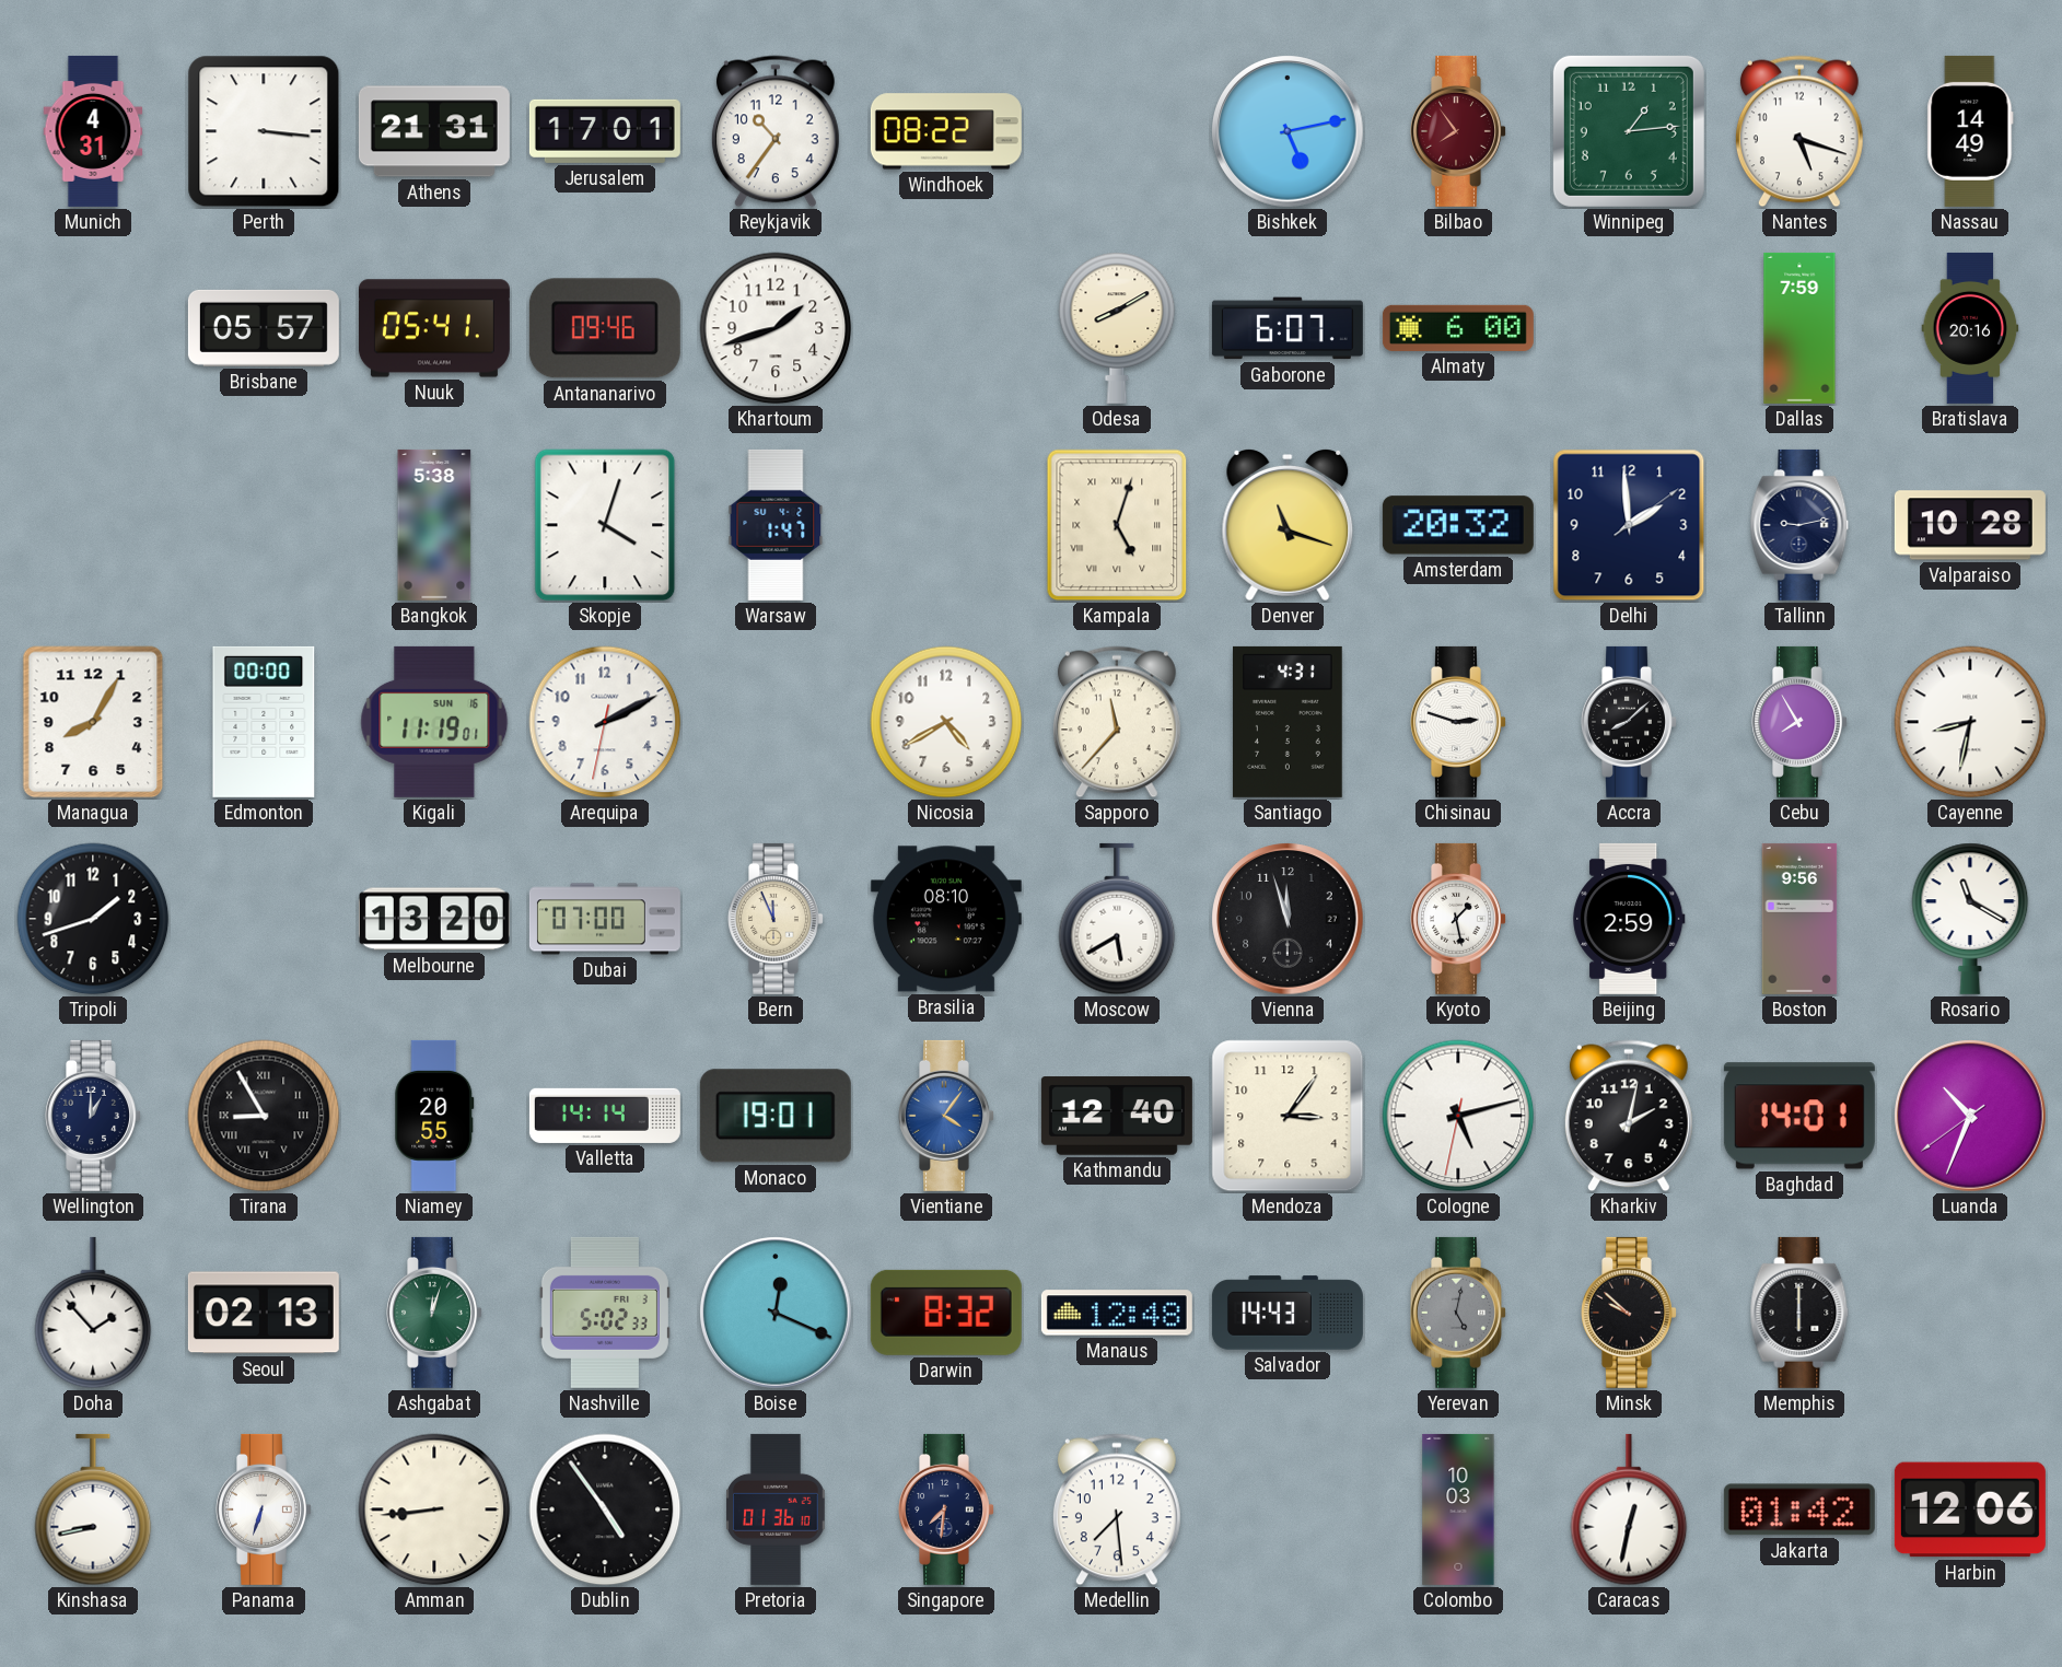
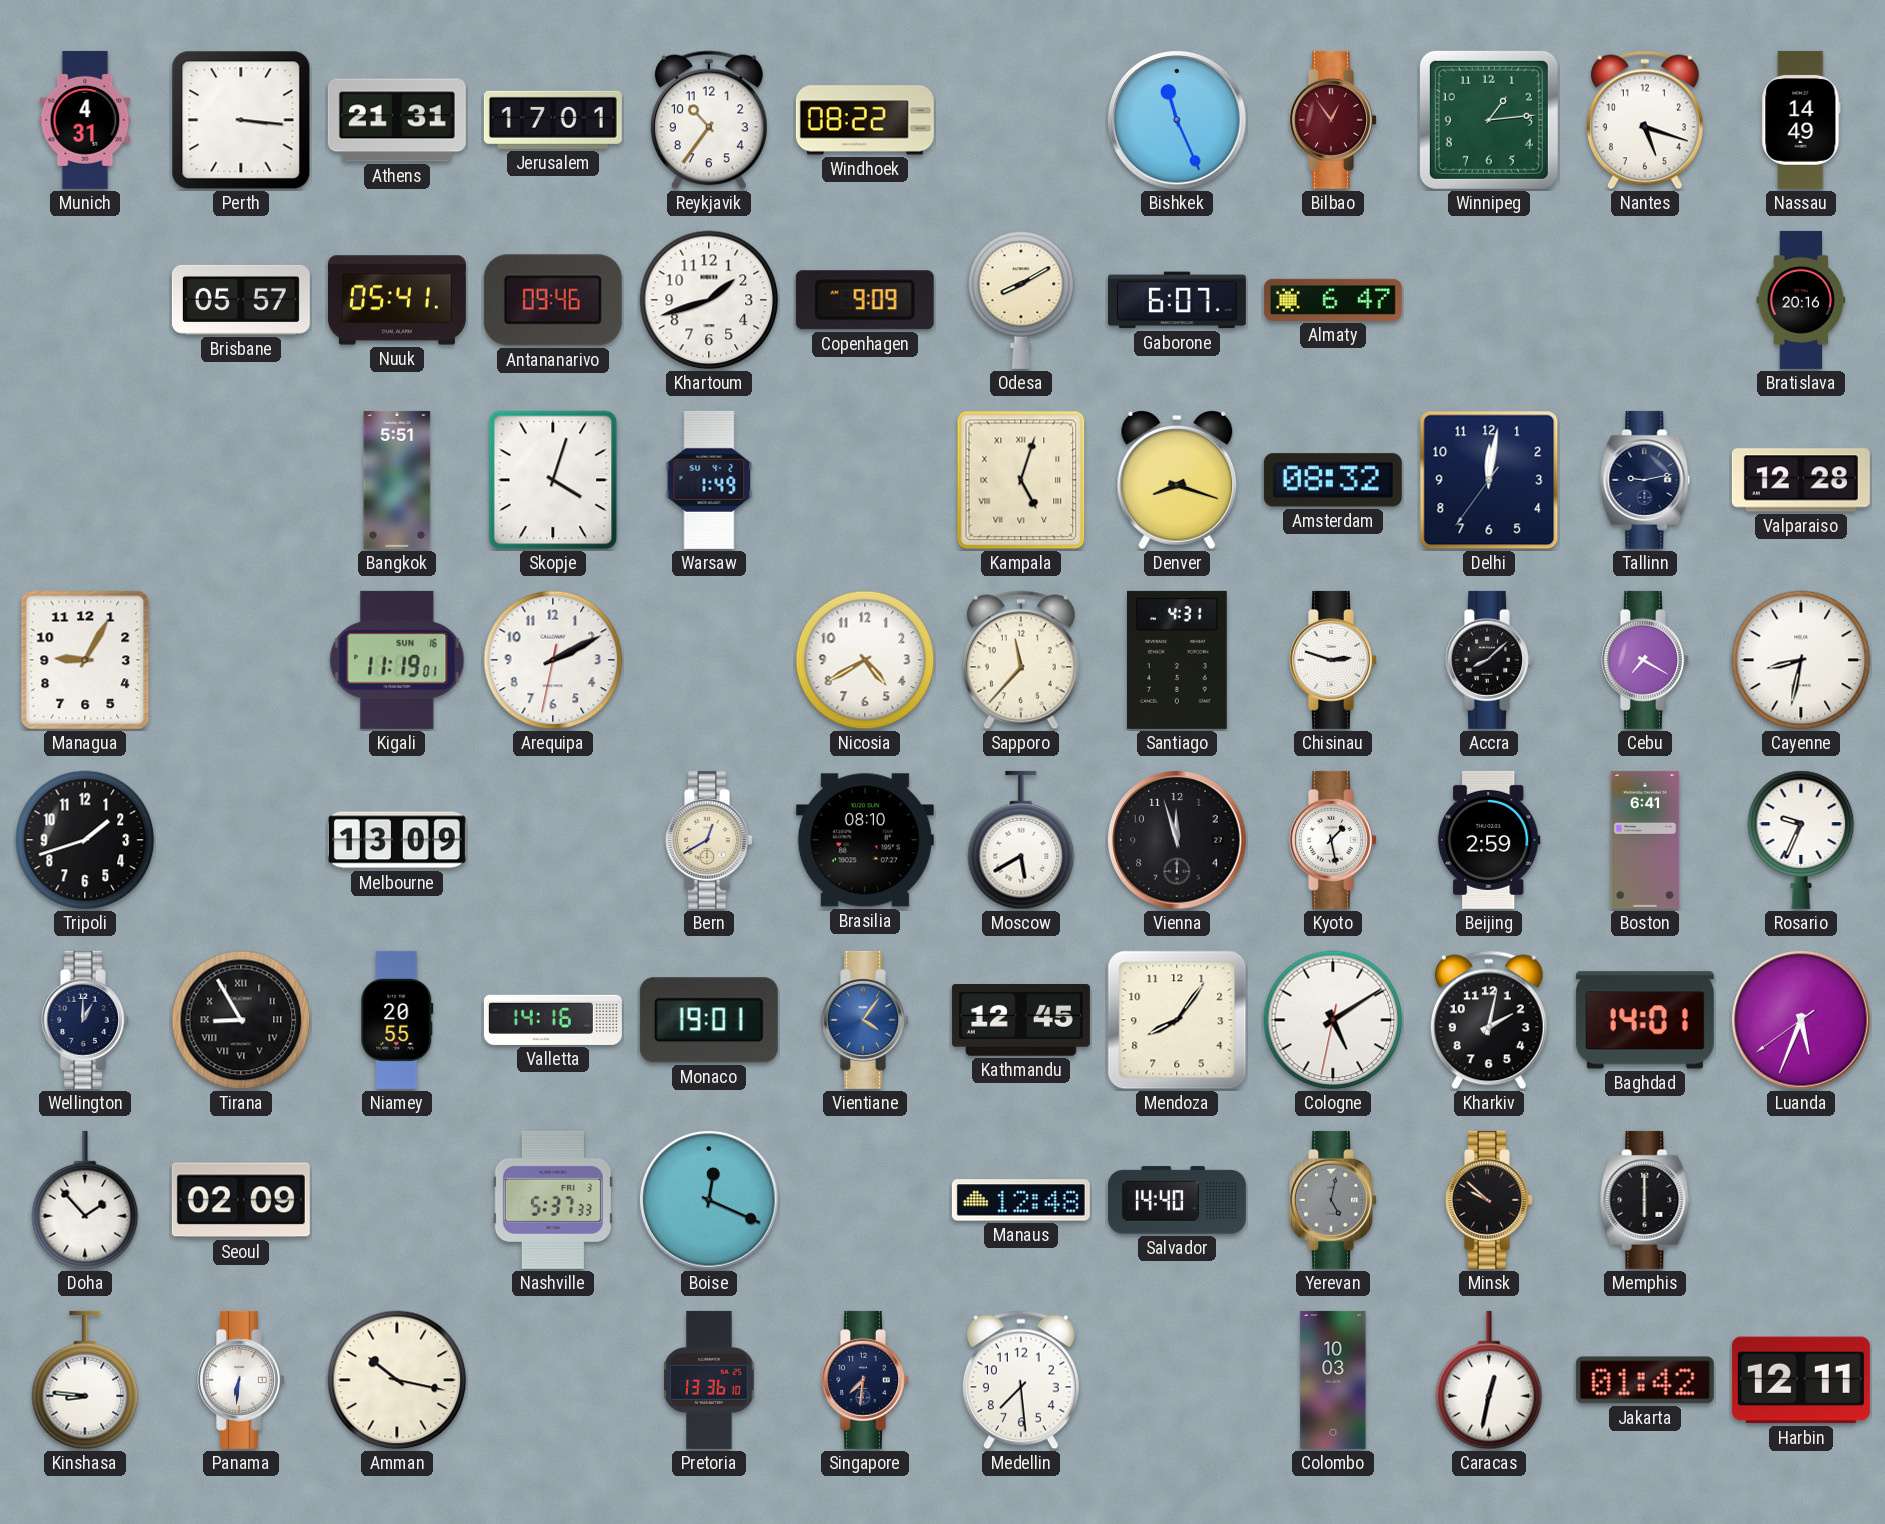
Bishkek: 5:13 -> 11:26 (1177, 120)
Bilbao: 7:54 -> 12:54 (1334, 120)
Copenhagen: none -> 9:09 (865, 300)
Almaty: 6:00 -> 6:47 (1333, 300)
Dallas: 7:59 -> none (1799, 328)
Bangkok: 5:38 -> 5:51 (397, 480)
Warsaw: 1:47 -> 1:49 (709, 480)
Denver: 11:18 -> 8:18 (1177, 481)
Amsterdam: 20:32 -> 08:32 (1333, 480)
Delhi: 1:59 -> 12:01 (1489, 480)
Valparaiso: 10:28 -> 12:28 (1801, 480)
Managua: 8:05 -> 9:05 (85, 660)
Edmonton: 00:00 -> none (264, 722)
Cebu: 7:55 -> 7:20 (1646, 660)
Melbourne: 13:20 -> 13:09 (397, 840)
Dubai: 07:00 -> none (605, 919)
Bern: 11:56 -> 12:40 (710, 840)
Boston: 9:56 -> 6:41 (1645, 840)
Rosario: 11:20 -> 9:34 (1801, 840)
Valletta: 14:14 -> 14:16 (553, 1020)
Kathmandu: 12:40 -> 12:45 (1021, 1020)
Mendoza: 3:06 -> 8:06 (1177, 1020)
Cologne: 5:12 -> 5:09 (1333, 1020)
Luanda: 10:33 -> 5:33 (1801, 1020)
Seoul: 02:13 -> 02:09 (241, 1200)
Ashgabat: 12:03 -> none (435, 1313)
Nashville: 5:02 -> 5:37 (553, 1200)
Darwin: 8:32 -> none (946, 1313)
Salvador: 14:43 -> 14:40 (1177, 1200)
Kinshasa: 8:43 -> 8:46 (85, 1380)
Panama: 6:33 -> 6:31 (242, 1380)
Amman: 8:44 -> 10:17 (397, 1380)
Dublin: 4:54 -> none (605, 1509)
Pretoria: 01:36 -> 13:36 (709, 1380)
Harbin: 12:06 -> 12:11 (1801, 1380)
